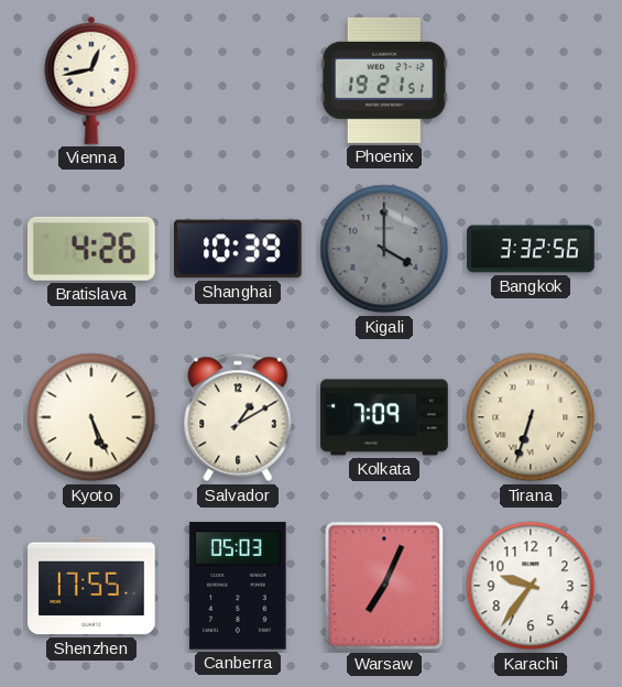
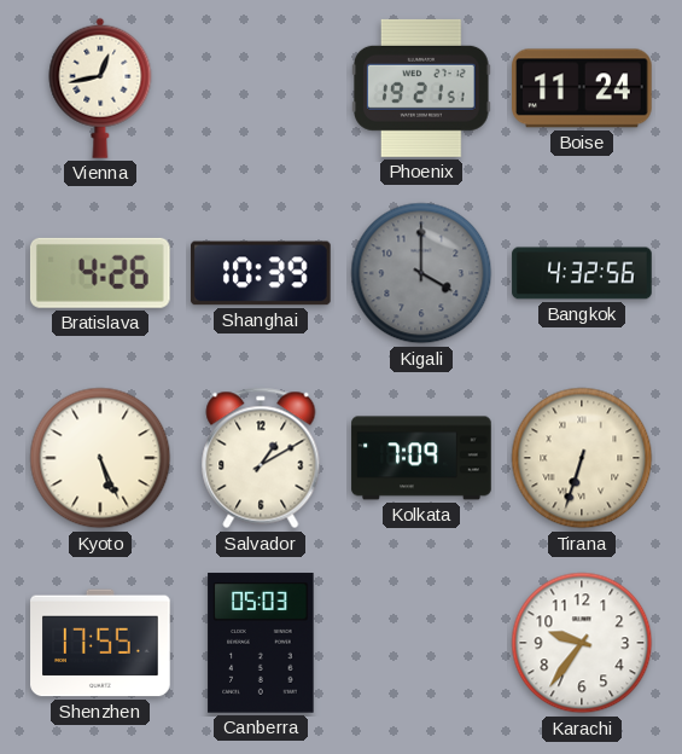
Boise: none -> 11:24 (582, 88)
Bangkok: 3:32 -> 4:32 (582, 273)
Warsaw: 7:04 -> none (384, 586)
